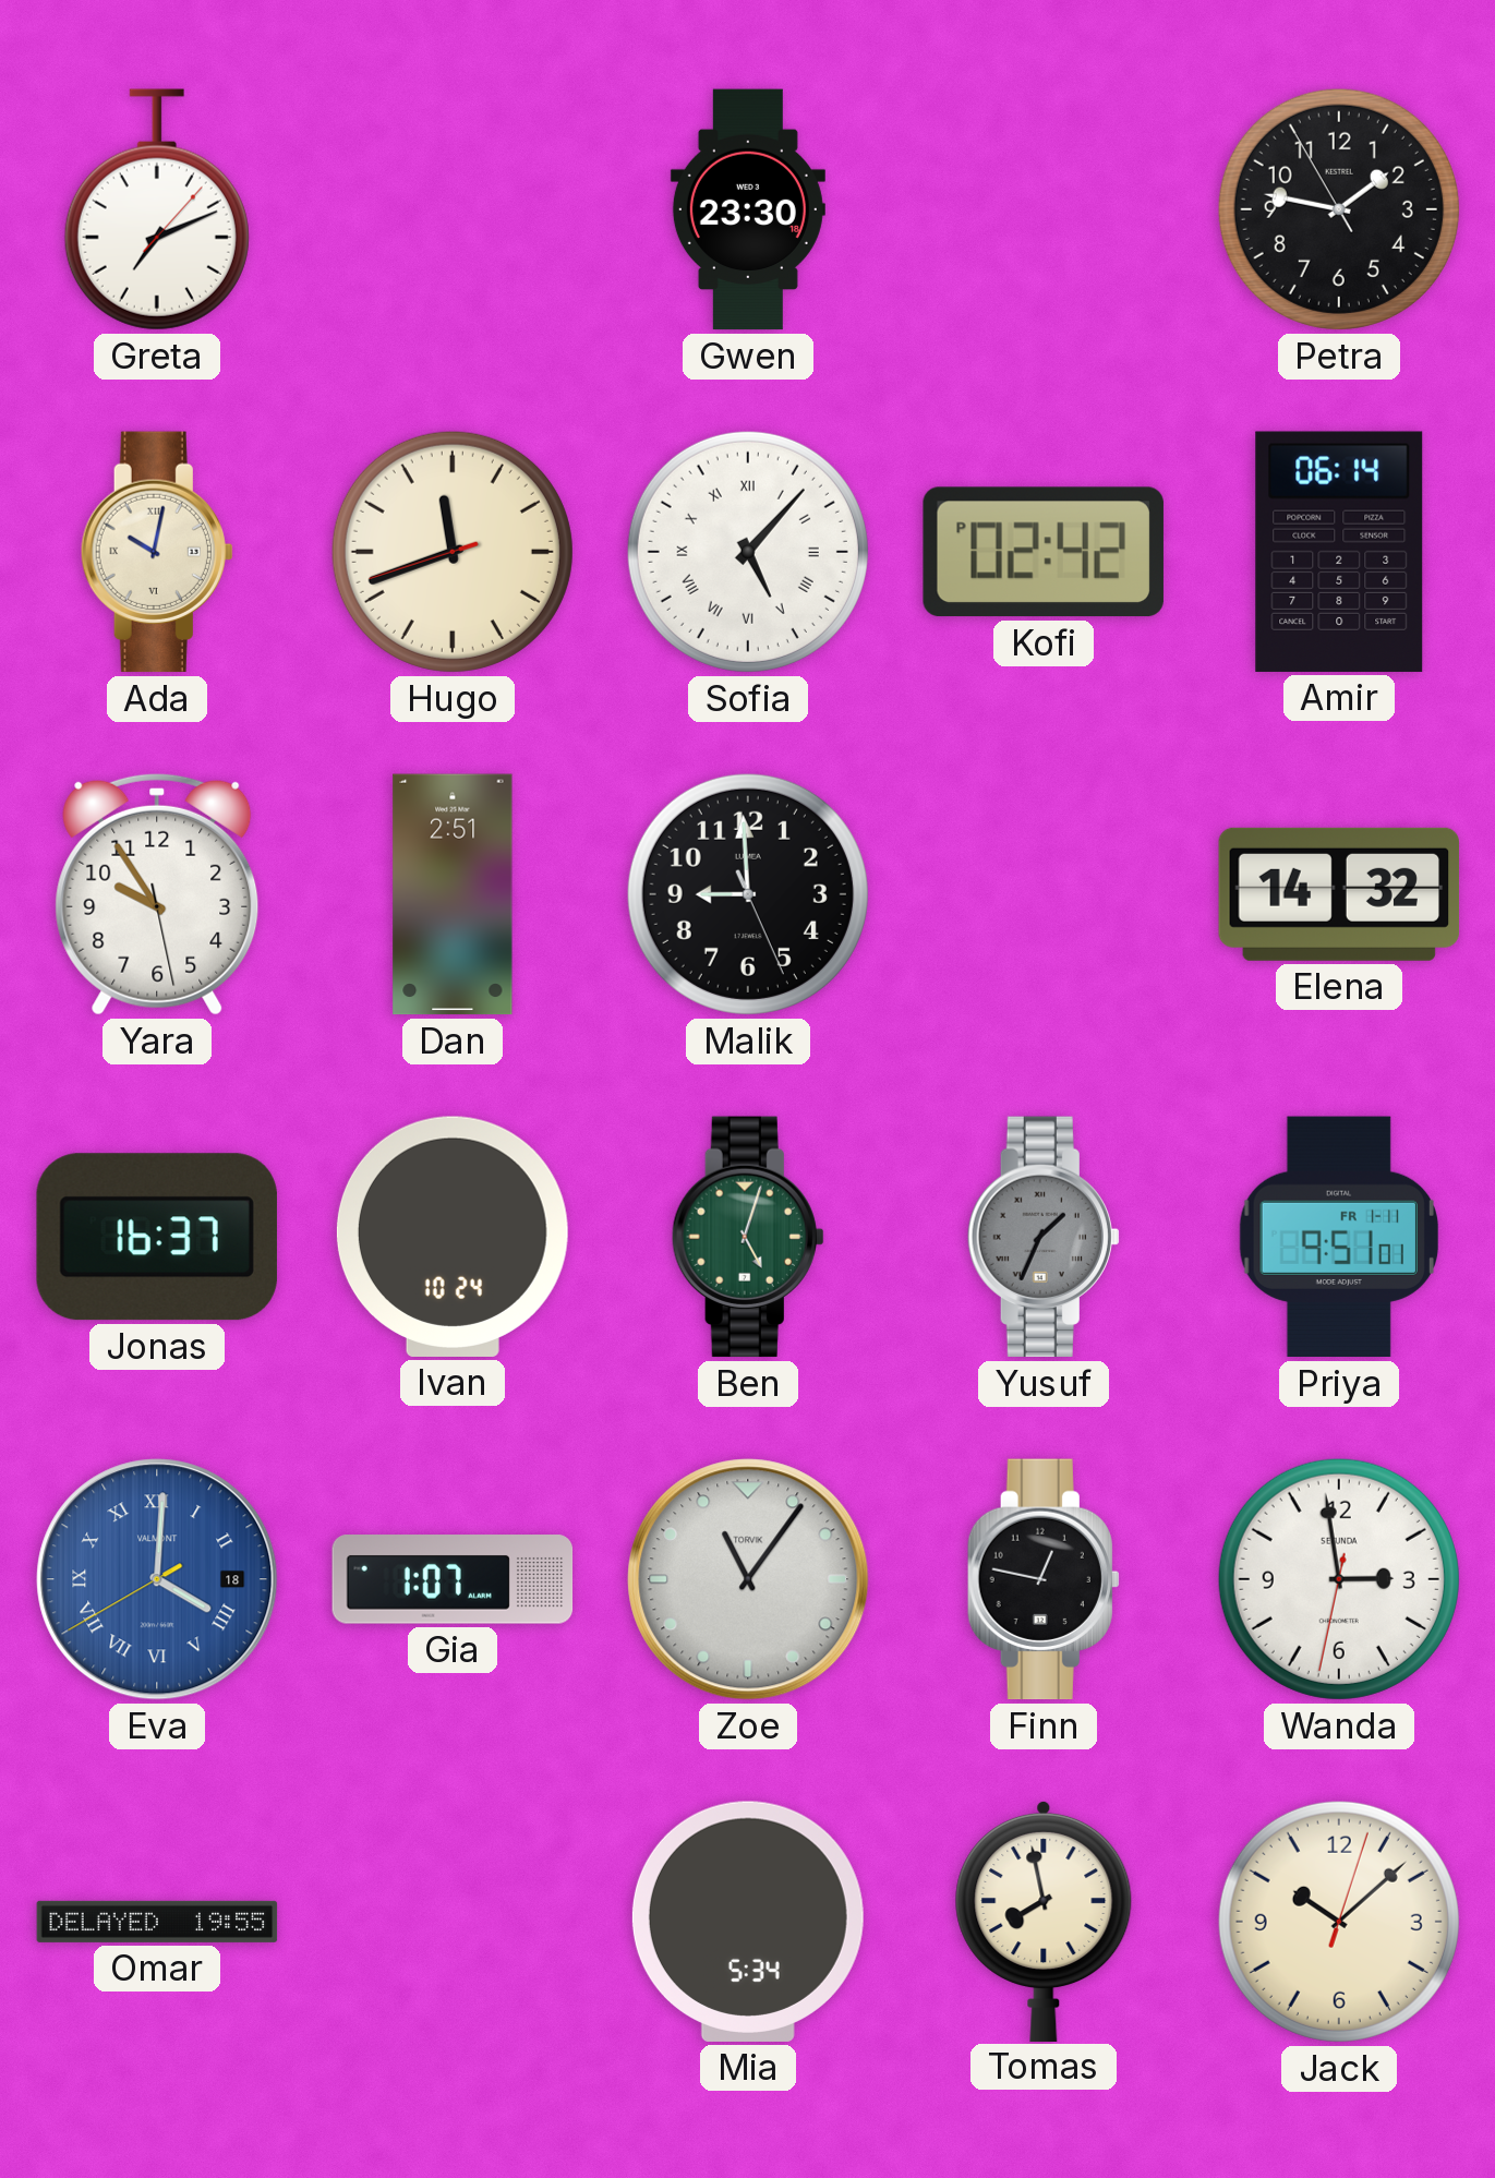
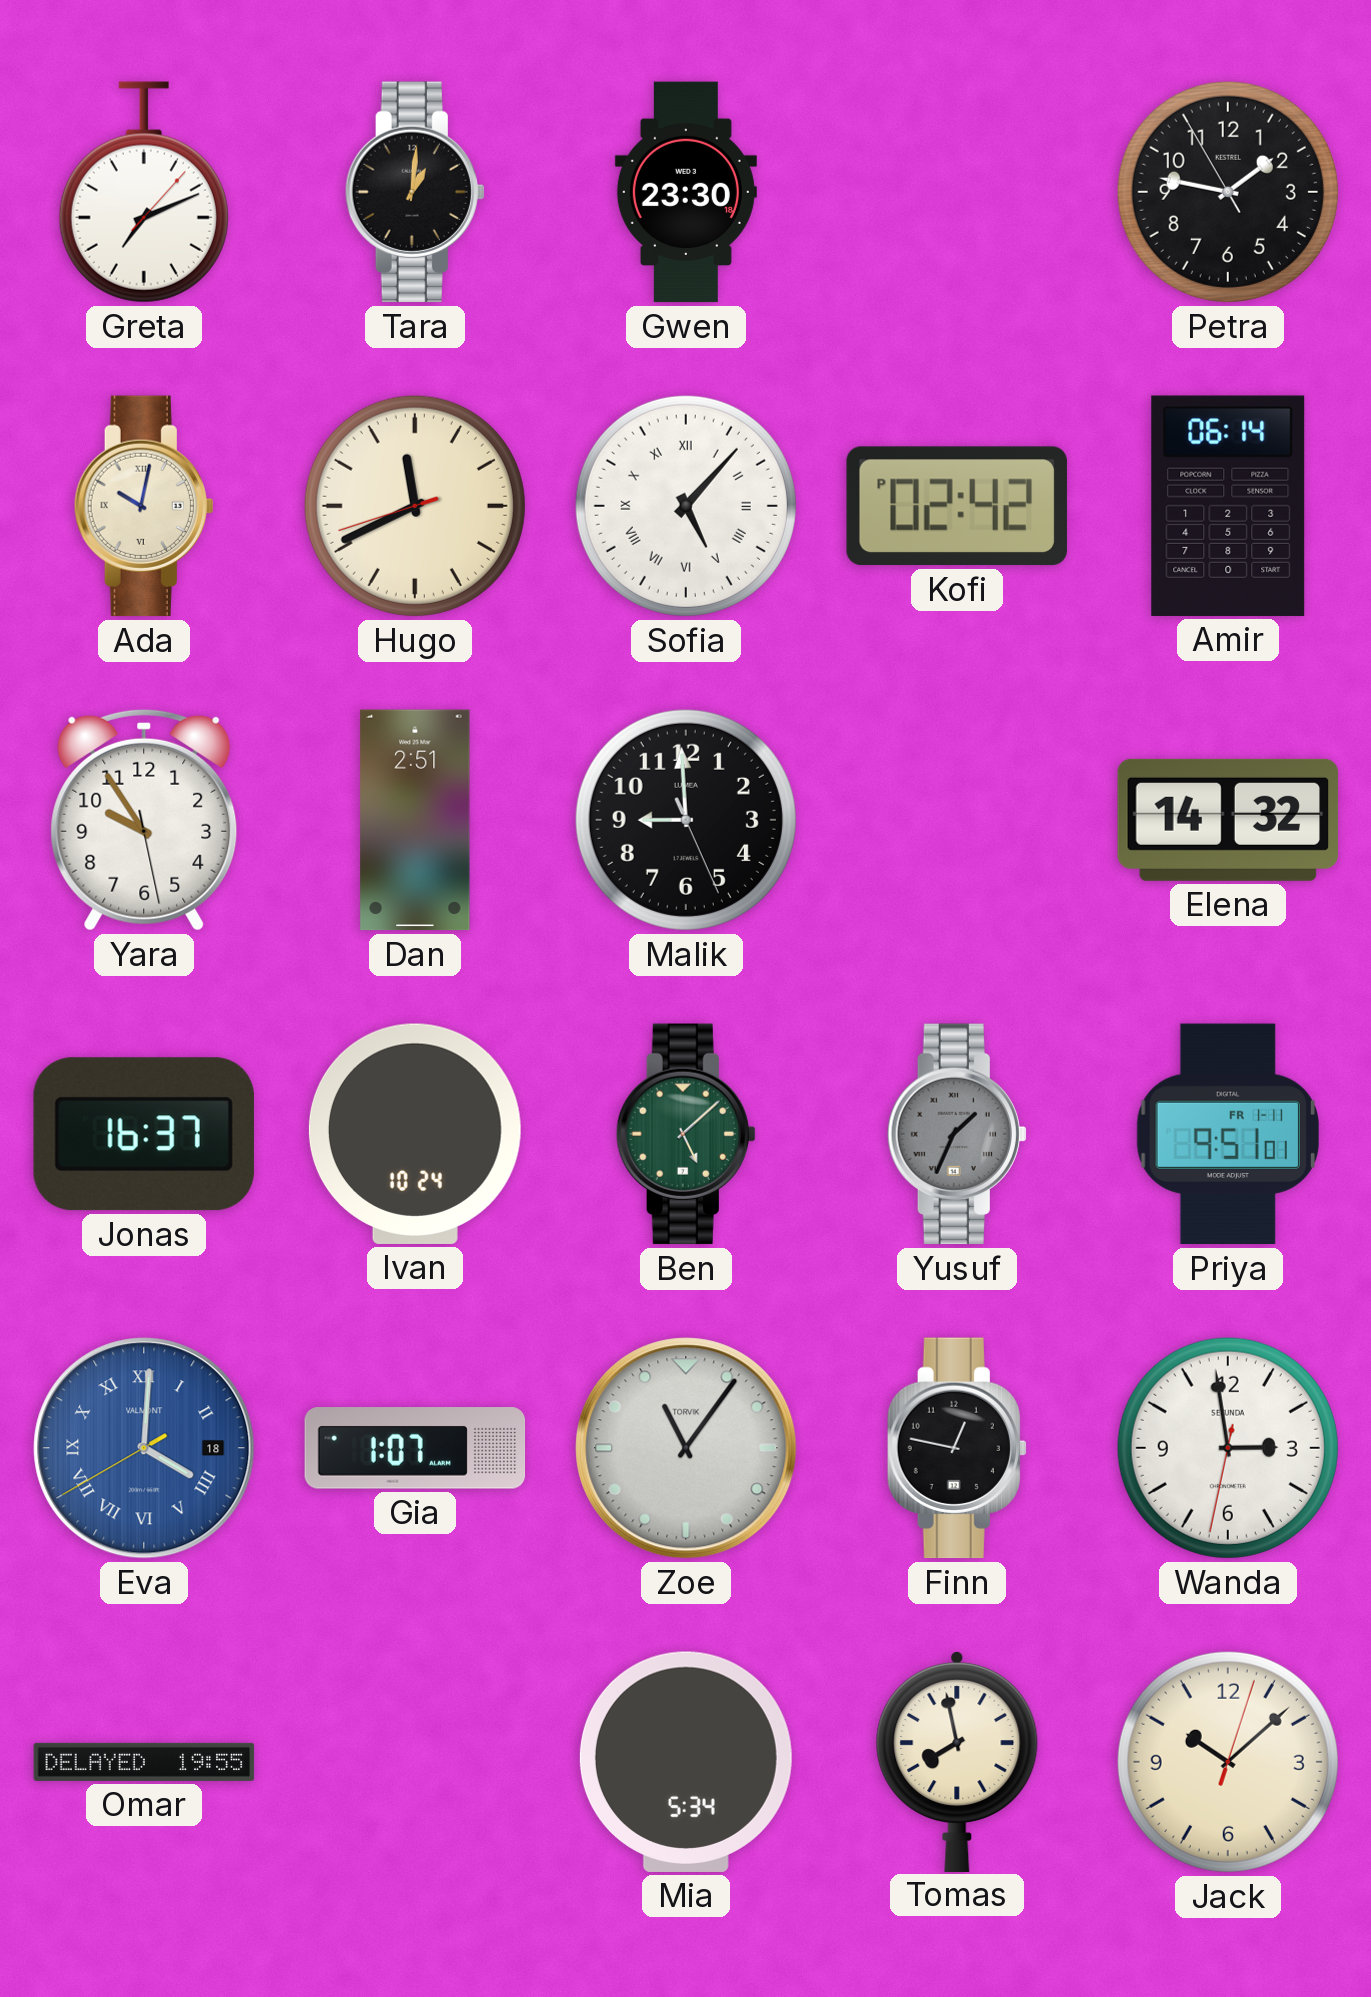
Tara: none -> 1:01 (415, 192)
Hugo: 11:41 -> 11:40 (415, 506)
Ben: 5:03 -> 5:08 (686, 1134)
